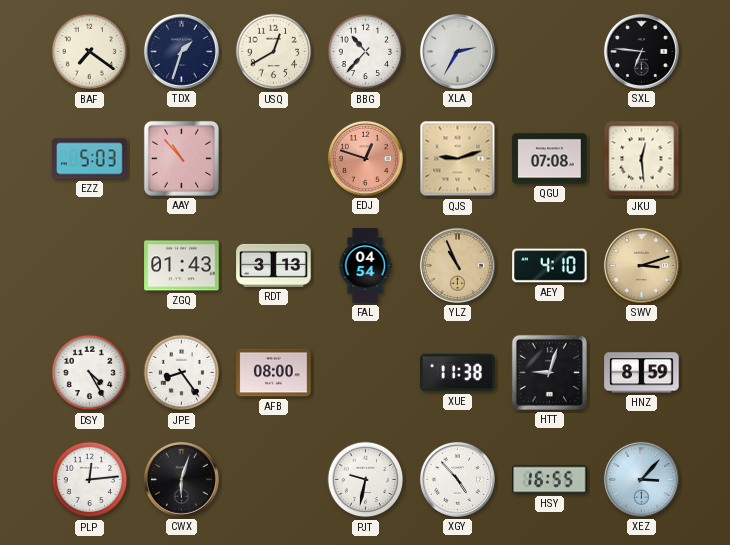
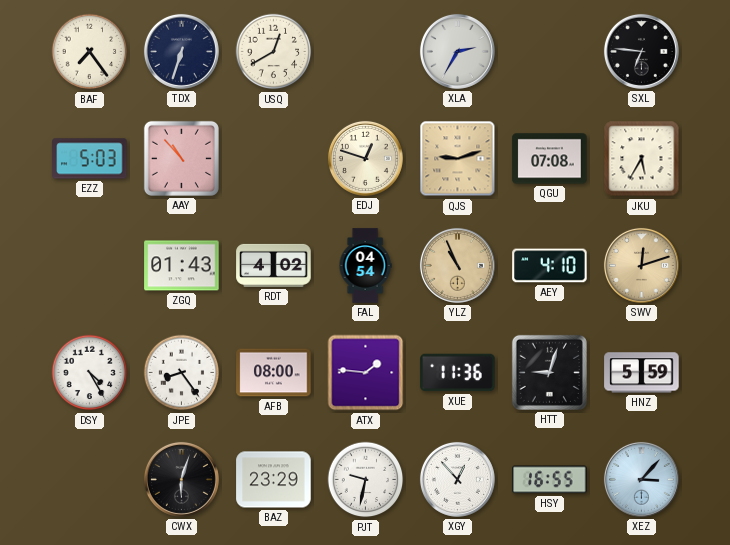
BAF: 7:21 -> 7:24 (90, 52)
TDX: 1:33 -> 6:33 (181, 51)
BBG: 10:37 -> none (366, 52)
EDJ dial: salmon -> cream (365, 158)
JKU: 12:29 -> 5:35 (642, 159)
RDT: 3:13 -> 4:02 (274, 265)
SWV: 3:12 -> 12:12 (641, 265)
ATX: none -> 1:46 (366, 373)
XUE: 11:38 -> 11:36 (458, 373)
HNZ: 8:59 -> 5:59 (642, 373)
PLP: 12:14 -> none (90, 480)
BAZ: none -> 23:29 (274, 480)
XGY: 4:53 -> 12:53 (457, 479)
